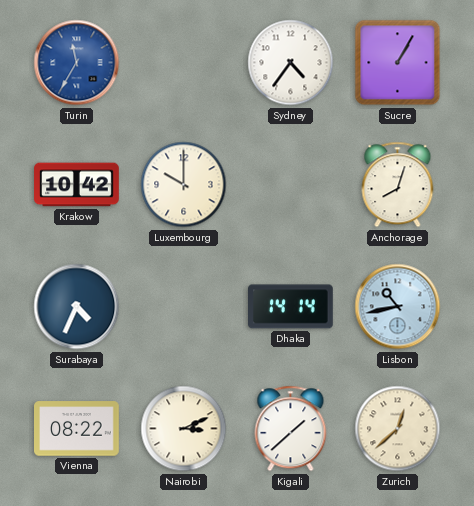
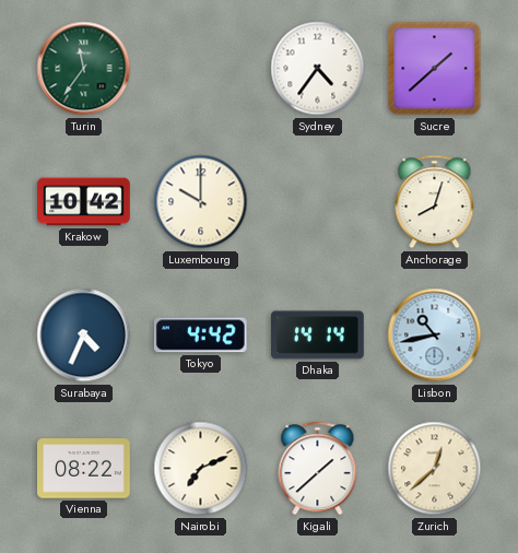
Turin: 11:35 -> 11:36 (84, 69)
Turin dial: blue -> green (84, 69)
Sucre: 1:05 -> 1:38 (435, 69)
Tokyo: none -> 4:42 (200, 336)
Nairobi: 3:11 -> 7:11 (201, 469)
